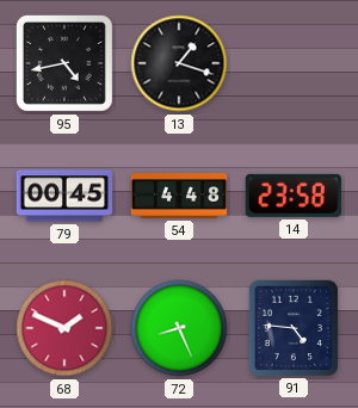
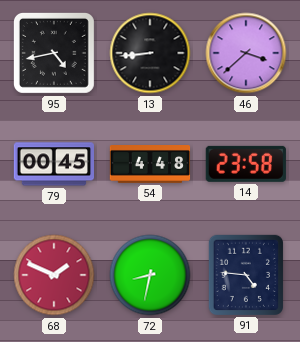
13: 1:18 -> 8:44 (150, 53)
46: none -> 3:38 (246, 53)
72: 8:26 -> 8:32 (150, 275)
